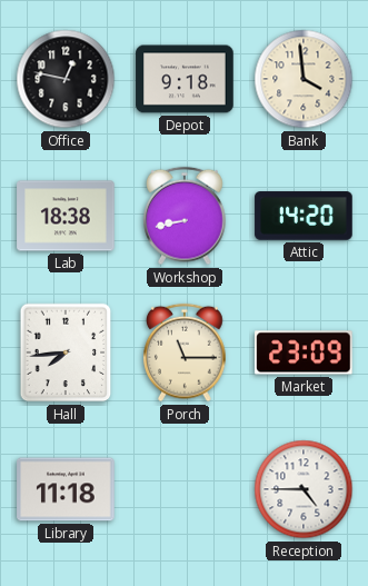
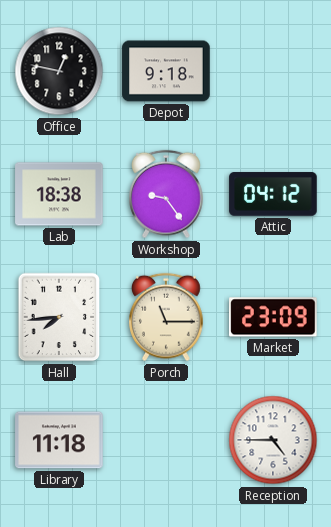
Bank: 3:59 -> none (304, 79)
Workshop: 8:43 -> 9:24 (167, 194)
Attic: 14:20 -> 04:12 (273, 194)
